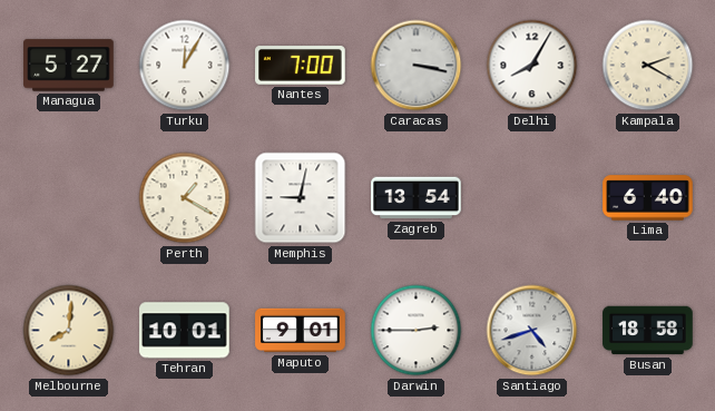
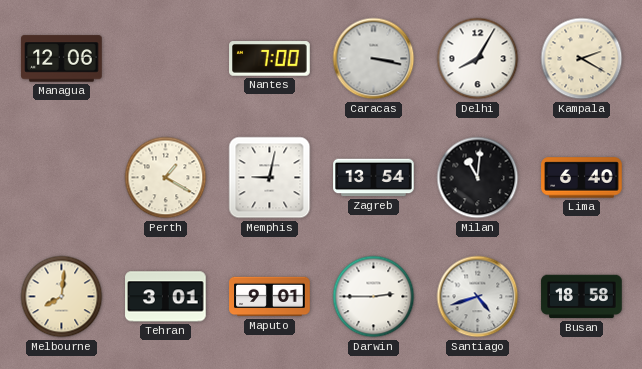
Managua: 5:27 -> 12:06 (62, 59)
Turku: 12:05 -> none (185, 66)
Milan: none -> 11:01 (478, 178)
Tehran: 10:01 -> 3:01 (166, 297)
